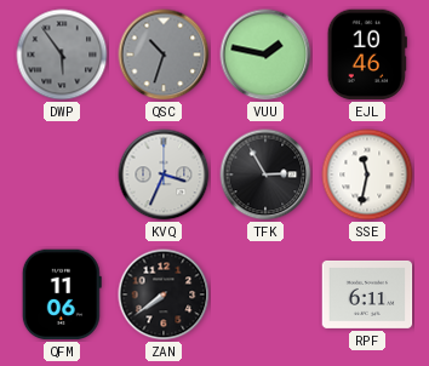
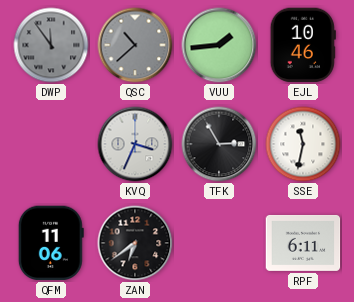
DWP: 5:54 -> 11:54 (51, 45)
QSC: 10:33 -> 10:38 (135, 45)
VUU: 1:47 -> 1:44 (219, 45)
ZAN: 7:39 -> 6:39 (135, 243)
